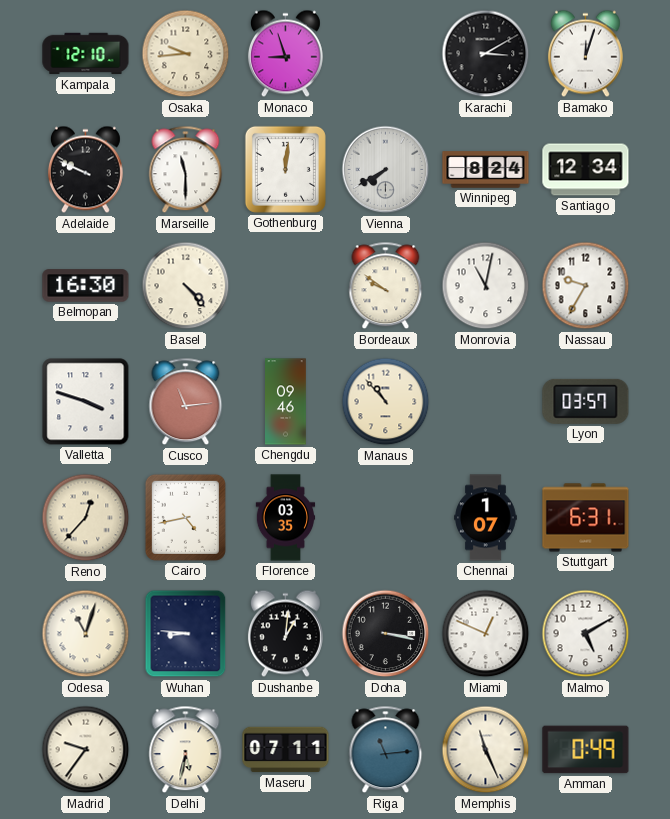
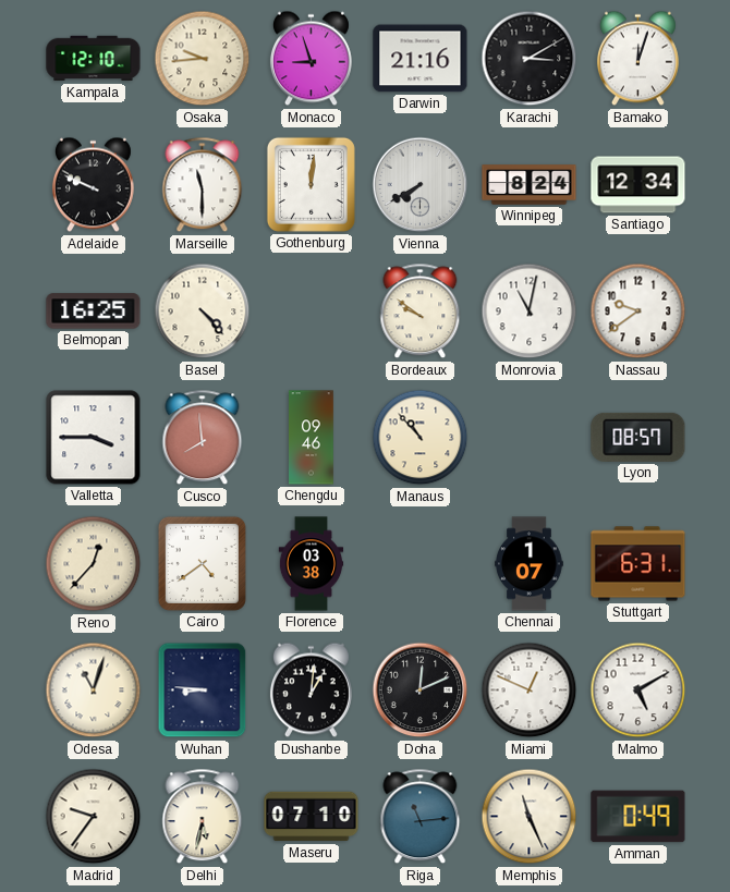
Darwin: none -> 21:16 (421, 59)
Belmopan: 16:30 -> 16:25 (94, 311)
Nassau: 9:35 -> 9:39 (638, 311)
Valletta: 3:48 -> 3:45 (94, 438)
Cusco: 11:14 -> 7:59 (203, 438)
Lyon: 03:57 -> 08:57 (638, 437)
Cairo: 4:43 -> 4:39 (202, 563)
Florence: 03:35 -> 03:38 (312, 564)
Doha: 3:17 -> 12:11 (421, 691)
Maseru: 07:11 -> 07:10 (312, 817)
